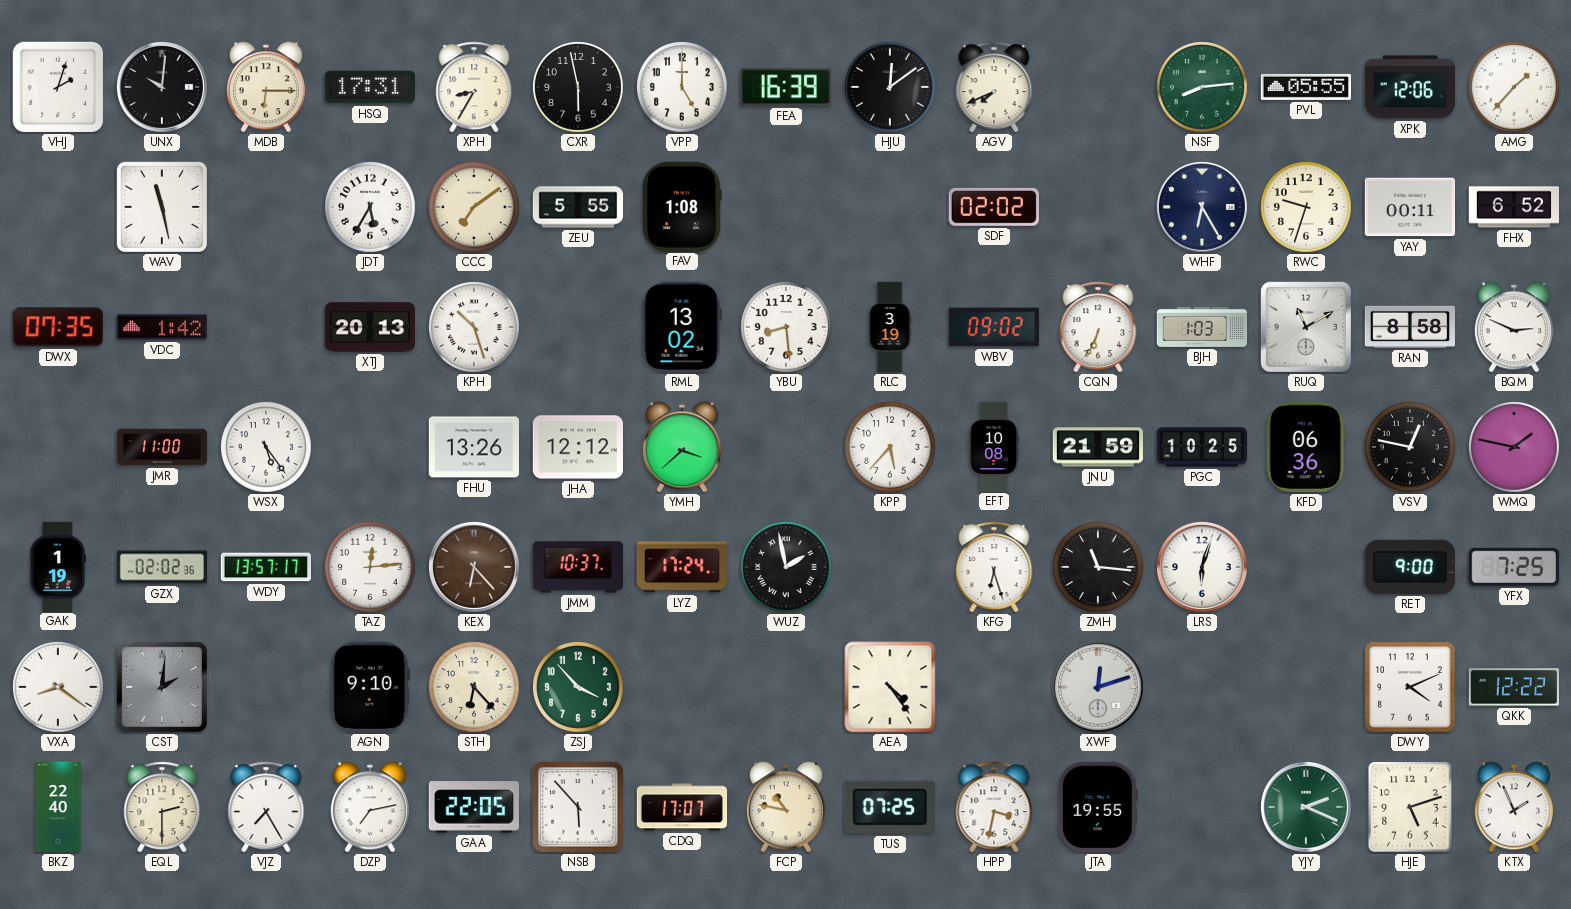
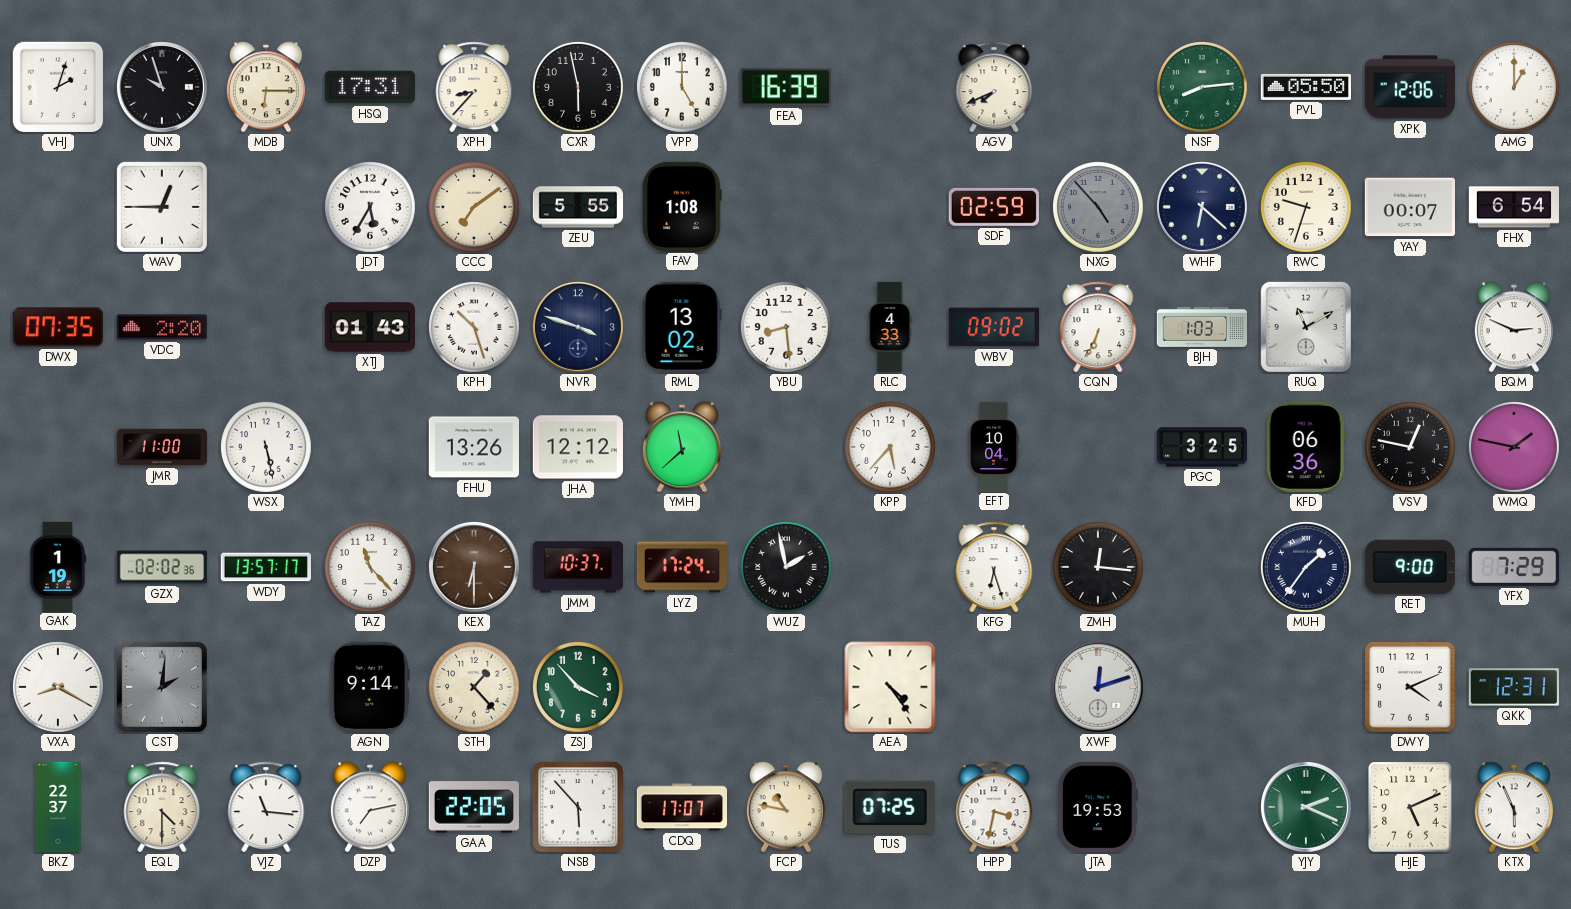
UNX: 10:01 -> 9:57 (163, 88)
XPH: 8:35 -> 8:37 (474, 87)
HJU: 12:09 -> none (891, 88)
PVL: 05:55 -> 05:50 (1305, 87)
AMG: 1:37 -> 1:00 (1515, 88)
WAV: 11:28 -> 12:45 (162, 207)
SDF: 02:02 -> 02:59 (994, 207)
NXG: none -> 4:53 (1099, 208)
WHF: 6:25 -> 6:22 (1203, 208)
YAY: 00:11 -> 00:07 (1409, 207)
FHX: 6:52 -> 6:54 (1513, 207)
VDC: 1:42 -> 2:20 (161, 327)
XTJ: 20:13 -> 01:43 (370, 327)
NVR: none -> 3:48 (579, 328)
RLC: 3:19 -> 4:33 (890, 327)
RAN: 8:58 -> none (1409, 327)
WSX: 5:24 -> 5:28 (267, 448)
YMH: 3:38 -> 11:38 (682, 447)
EFT: 10:08 -> 10:04 (994, 446)
JNU: 21:59 -> none (1097, 447)
PGC: 10:25 -> 3:25 (1201, 447)
TAZ: 12:14 -> 11:23 (371, 568)
KEX: 6:23 -> 6:30 (475, 568)
ZMH: 11:16 -> 12:16 (1099, 568)
LRS: 6:03 -> none (1203, 568)
MUH: none -> 1:36 (1307, 568)
YFX: 7:25 -> 7:29 (1514, 567)
VXA: 8:21 -> 8:20 (59, 688)
AGN: 9:10 -> 9:14 (370, 687)
STH: 6:23 -> 1:23 (475, 688)
QKK: 12:22 -> 12:31 (1513, 687)
BKZ: 22:40 -> 22:37 (58, 807)
EQL: 2:30 -> 4:30 (162, 807)
VJZ: 7:25 -> 11:16 (266, 807)
JTA: 19:55 -> 19:53 (1098, 807)
HJE: 5:12 -> 5:11 (1410, 807)
KTX: 1:56 -> 5:56 (1514, 807)
